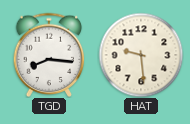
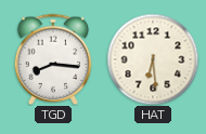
HAT: 9:29 -> 6:29 (153, 59)
